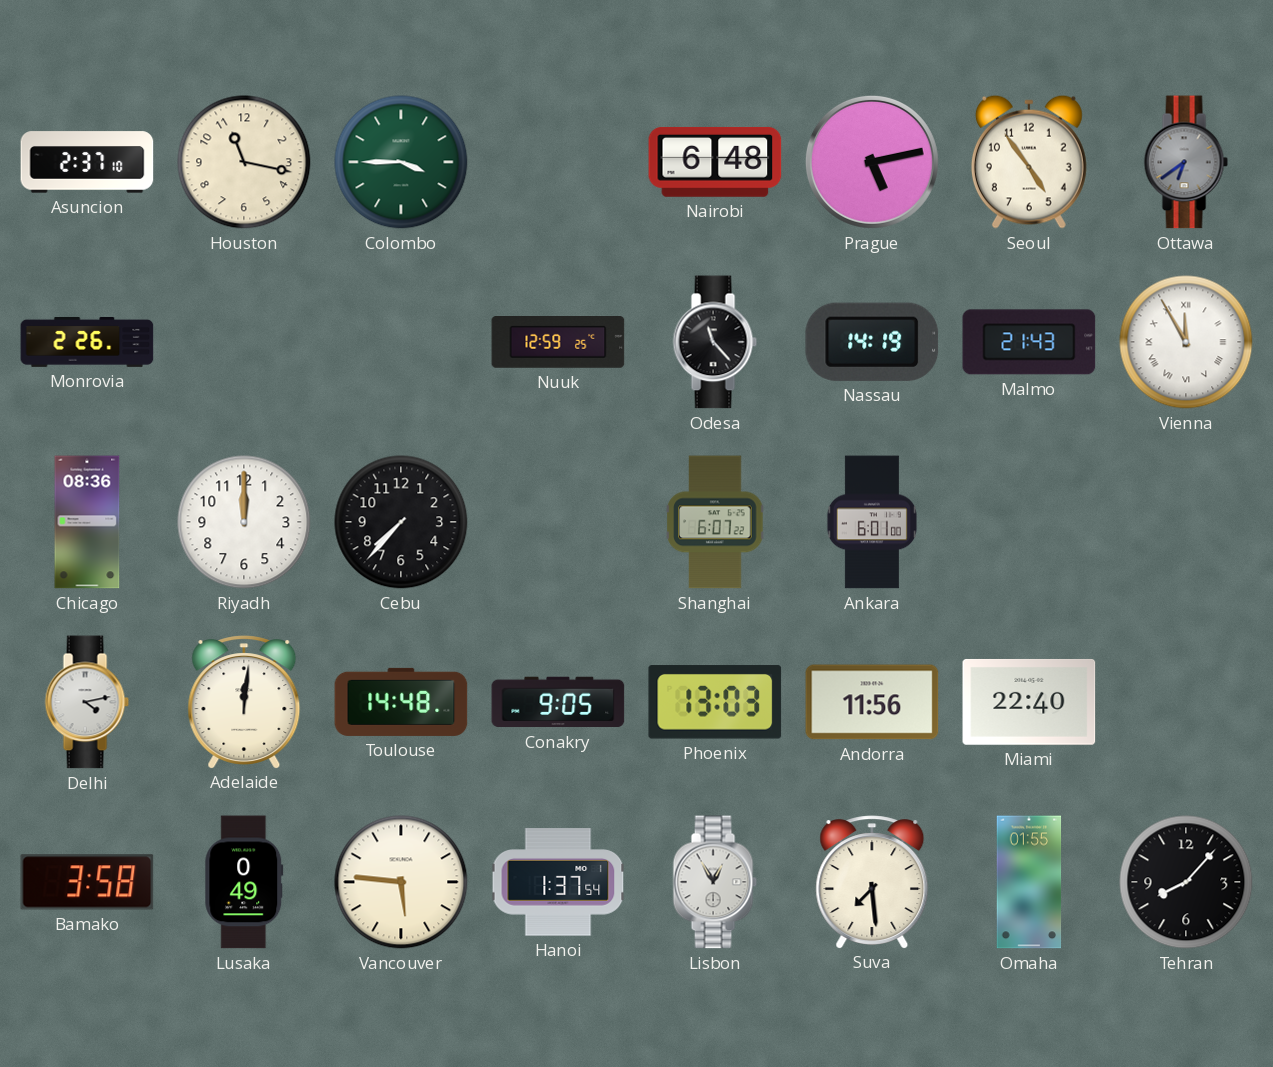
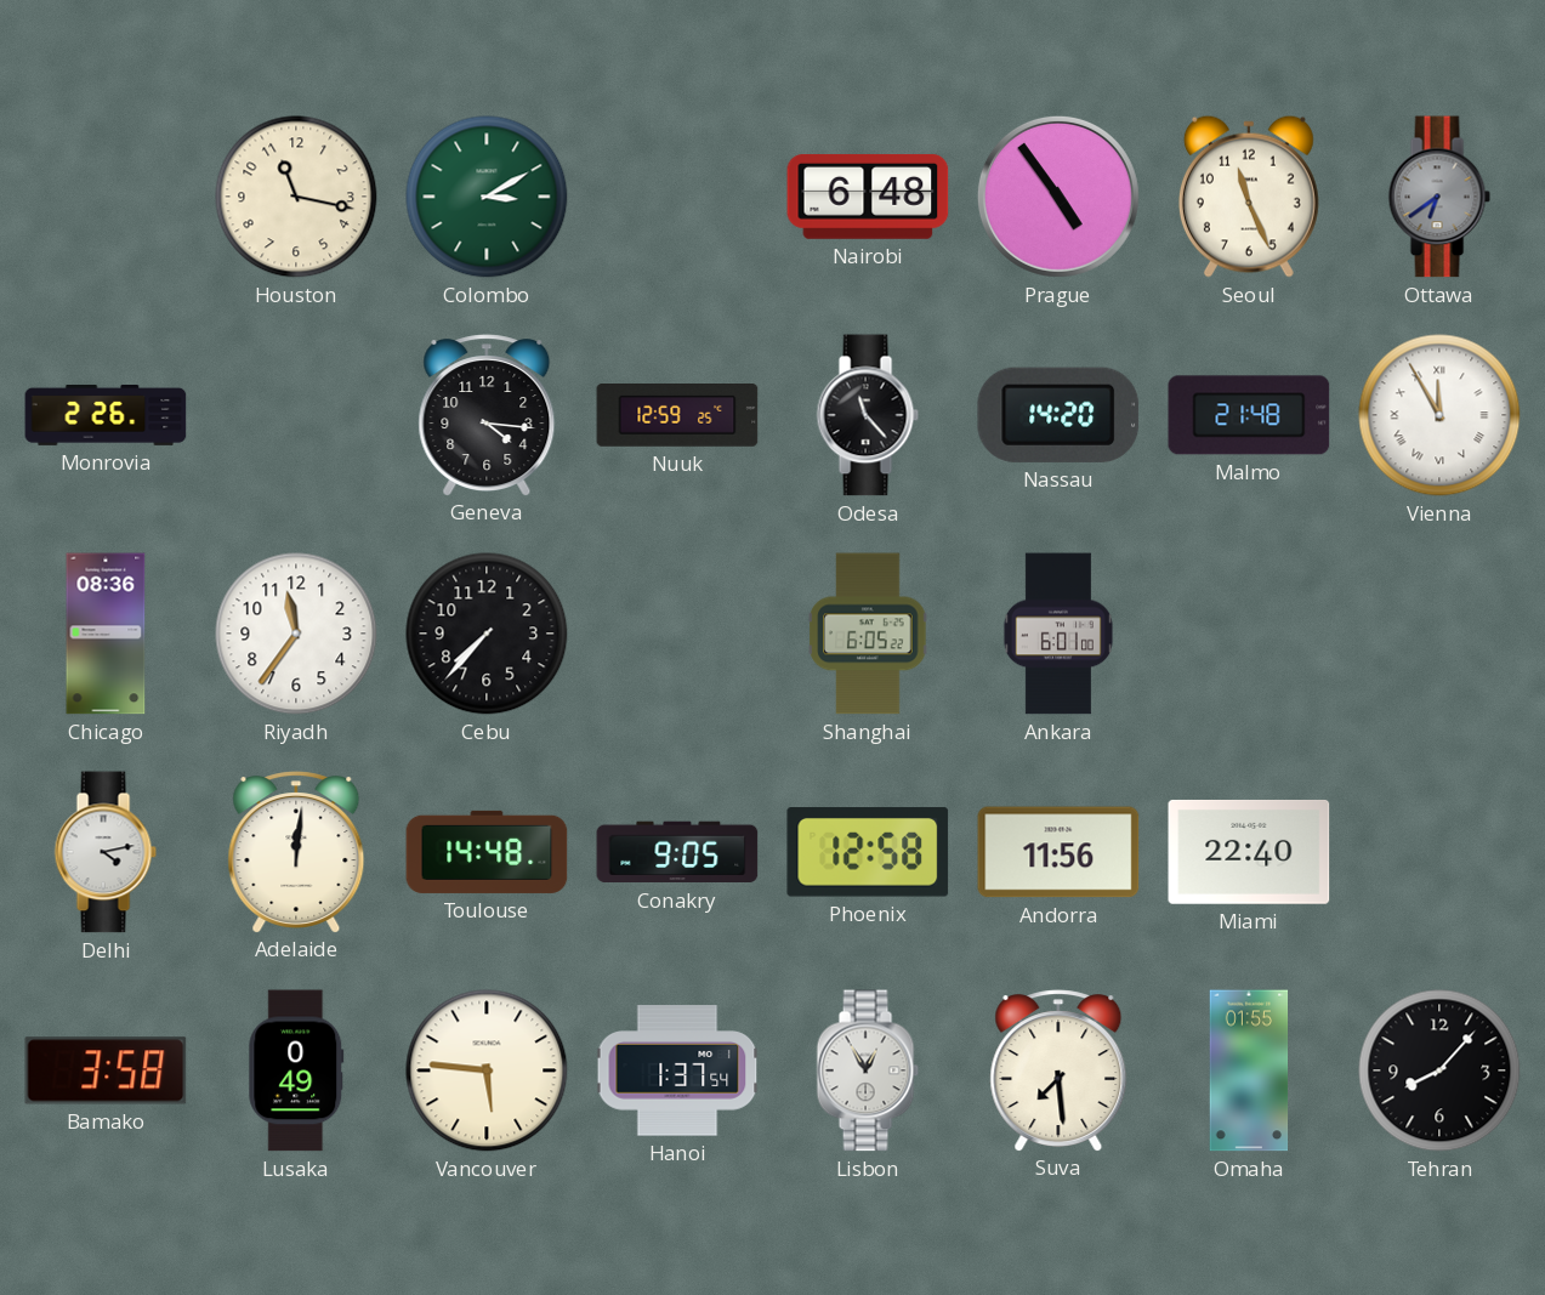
Asuncion: 2:37 -> none (87, 162)
Colombo: 3:45 -> 3:10 (487, 197)
Prague: 5:13 -> 4:54 (1058, 197)
Seoul: 4:54 -> 11:26 (1249, 197)
Geneva: none -> 4:16 (487, 415)
Nassau: 14:19 -> 14:20 (1058, 415)
Malmo: 21:43 -> 21:48 (1249, 415)
Riyadh: 12:00 -> 11:36 (296, 634)
Shanghai: 6:07 -> 6:05 (868, 634)
Phoenix: 13:03 -> 12:58 (868, 852)
